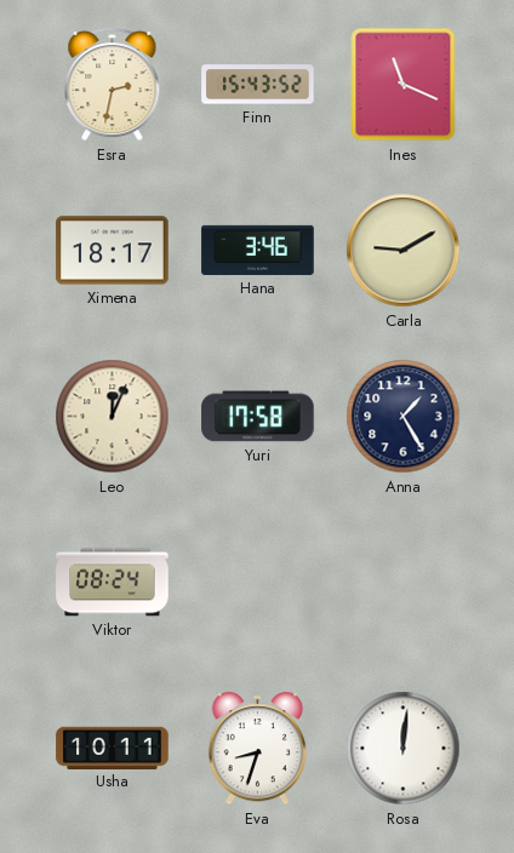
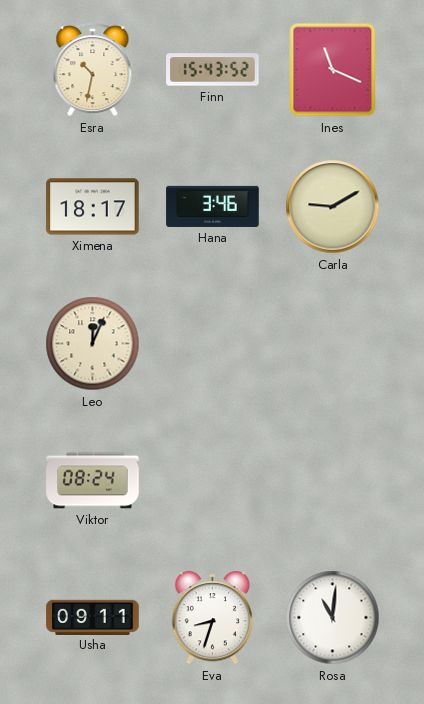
Esra: 2:32 -> 10:32 (93, 70)
Yuri: 17:58 -> none (258, 417)
Anna: 1:25 -> none (404, 417)
Usha: 10:11 -> 09:11 (93, 617)
Rosa: 12:01 -> 11:01 (333, 618)
